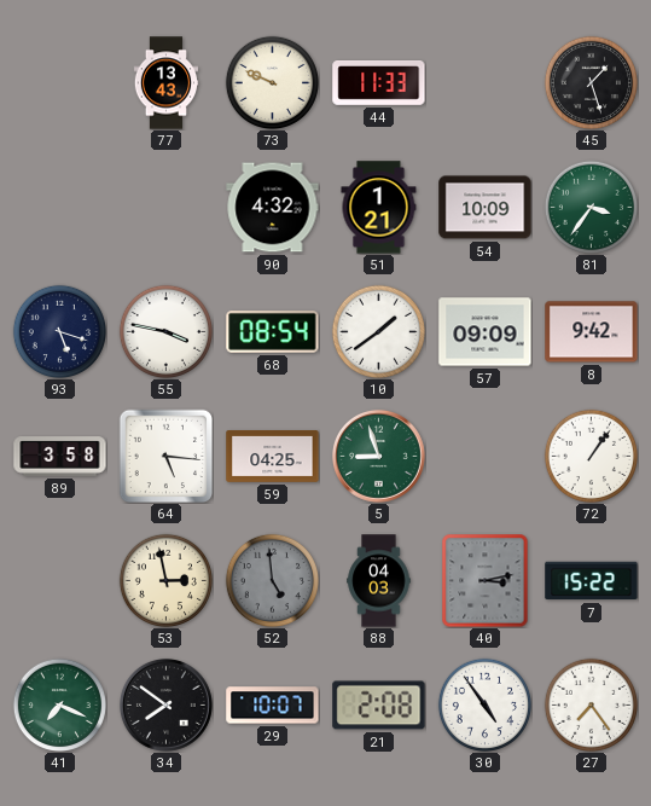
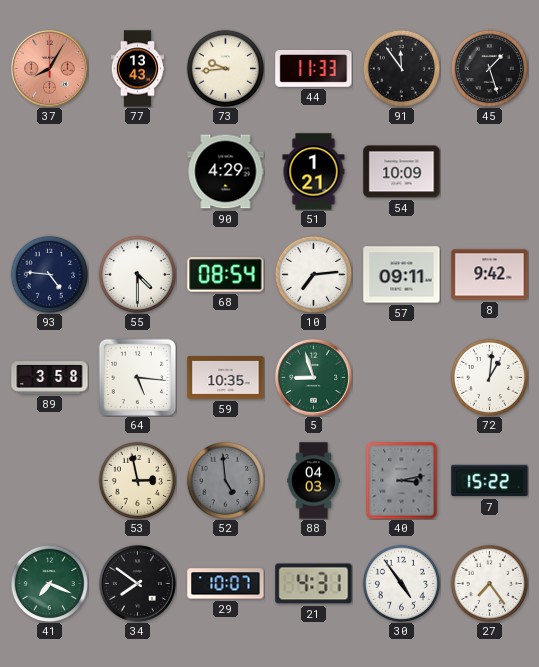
37: none -> 8:05 (49, 68)
73: 9:49 -> 9:44 (225, 68)
91: none -> 11:54 (401, 68)
90: 4:32 -> 4:29 (226, 172)
81: 3:36 -> none (591, 207)
93: 5:18 -> 4:46 (49, 274)
55: 3:47 -> 4:30 (137, 274)
10: 1:39 -> 7:14 (313, 274)
57: 09:09 -> 09:11 (402, 275)
59: 04:25 -> 10:35 (226, 378)
72: 1:06 -> 1:01 (489, 377)
21: 2:08 -> 4:31 (314, 584)
